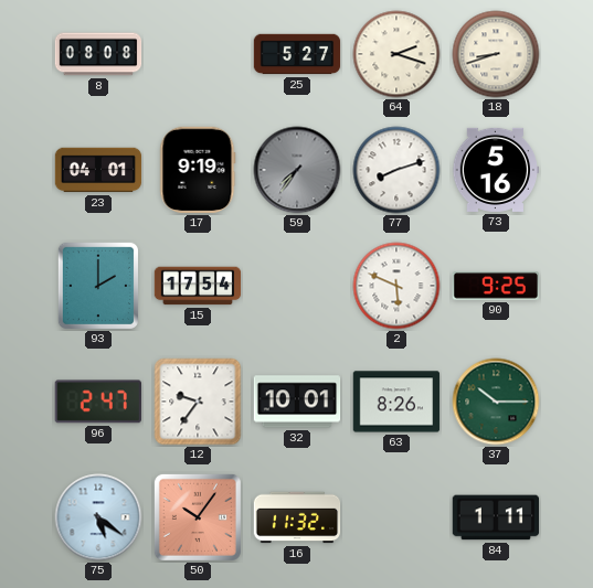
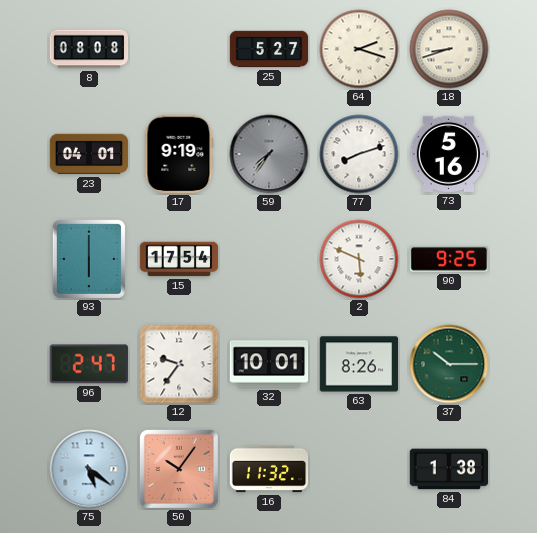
93: 2:00 -> 6:00 (89, 259)
84: 1:11 -> 1:38 (449, 469)
